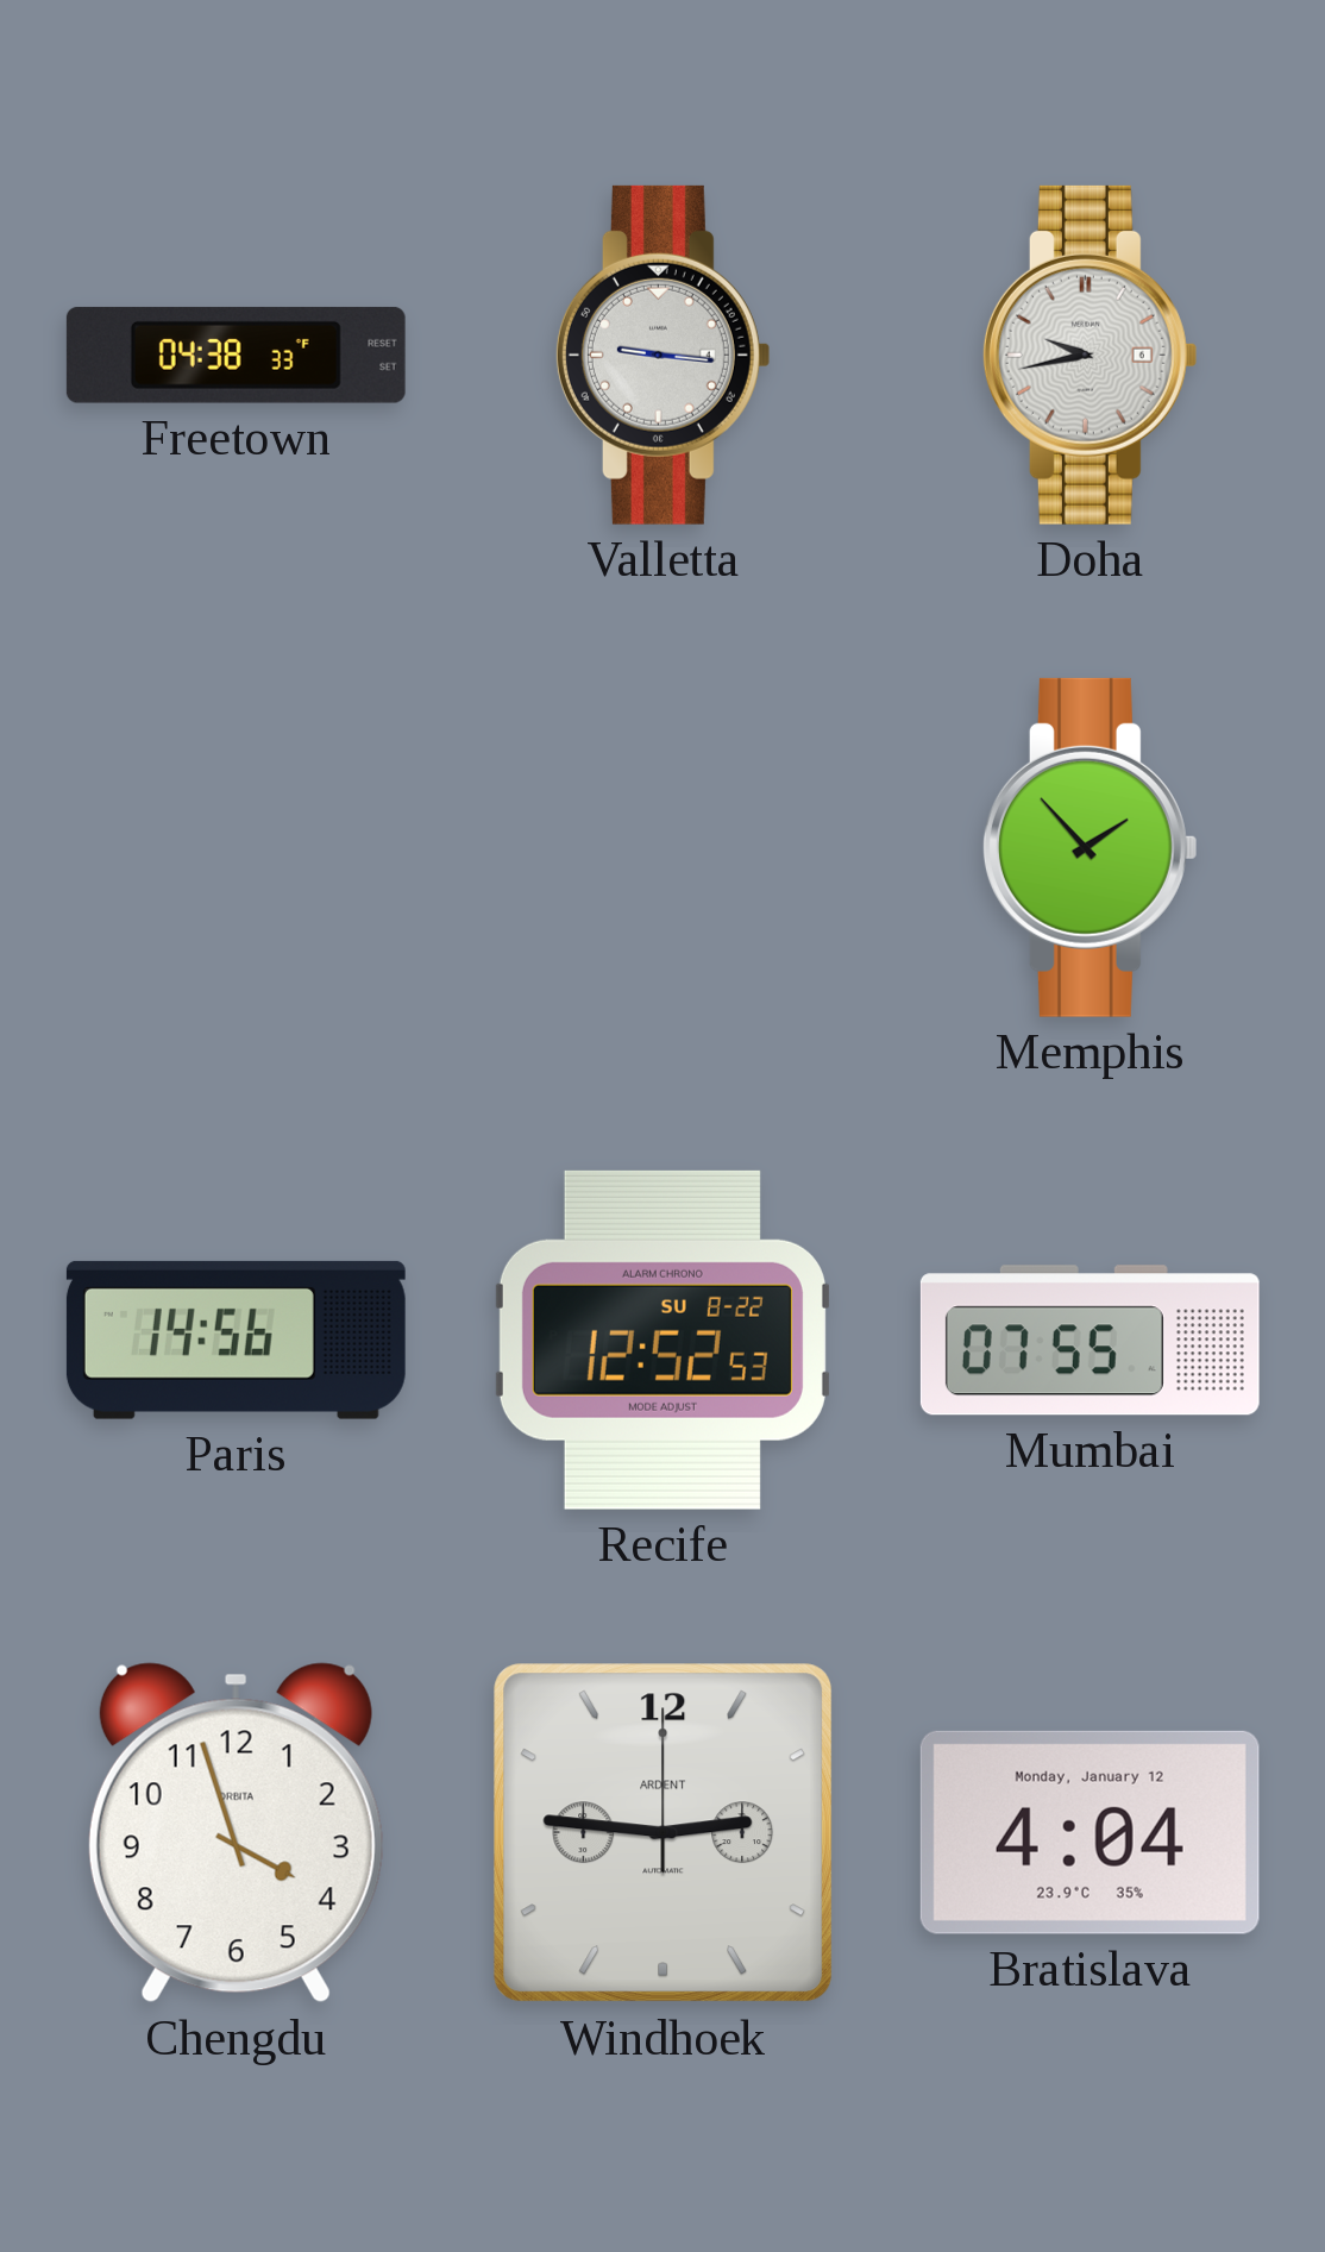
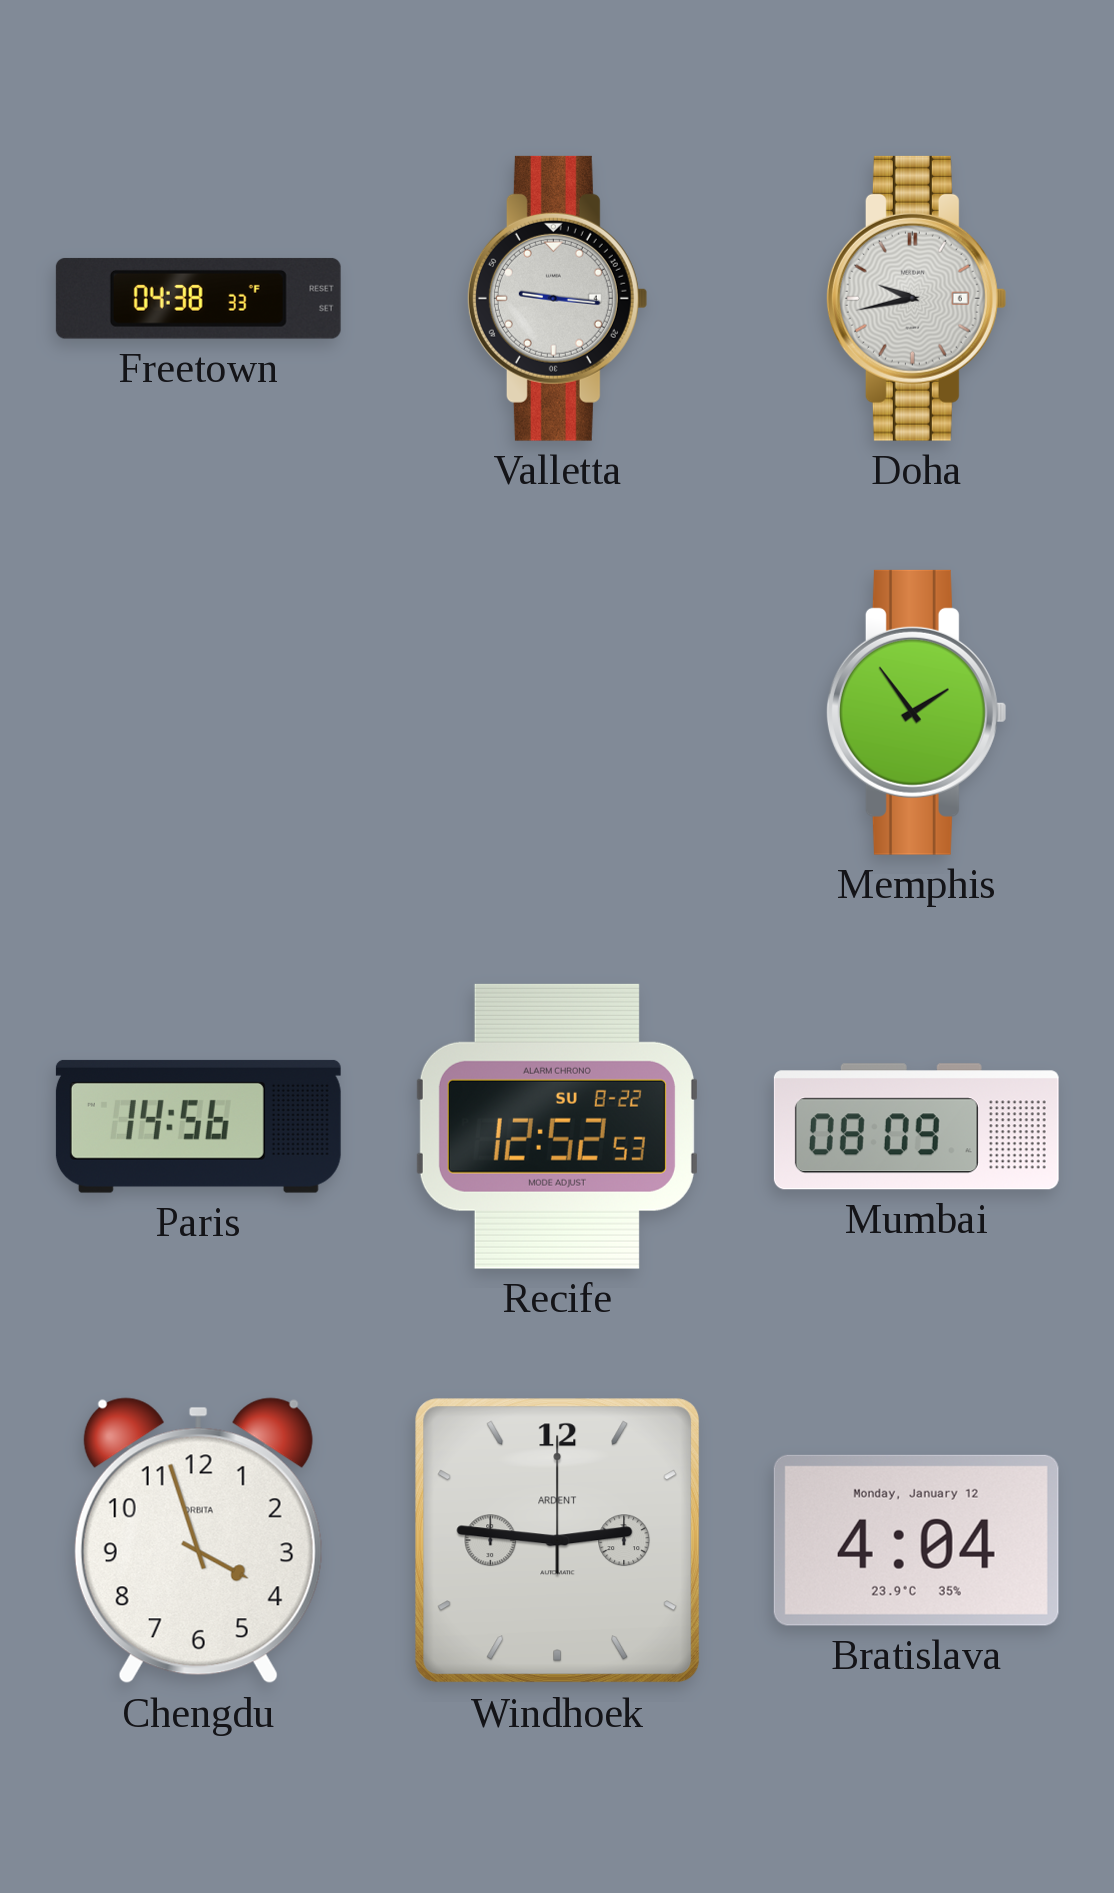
Memphis: 1:53 -> 1:54 (916, 712)
Mumbai: 07:55 -> 08:09 (916, 1127)
